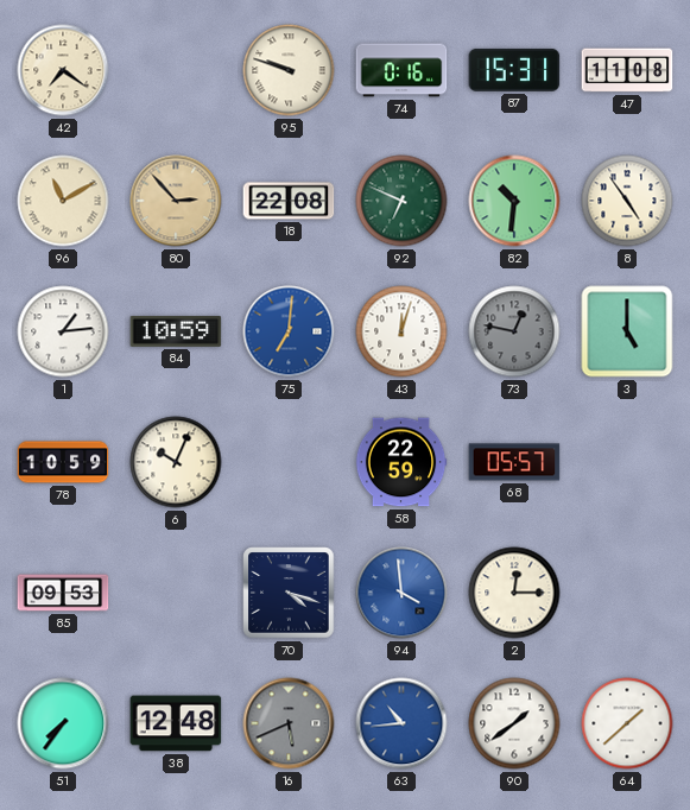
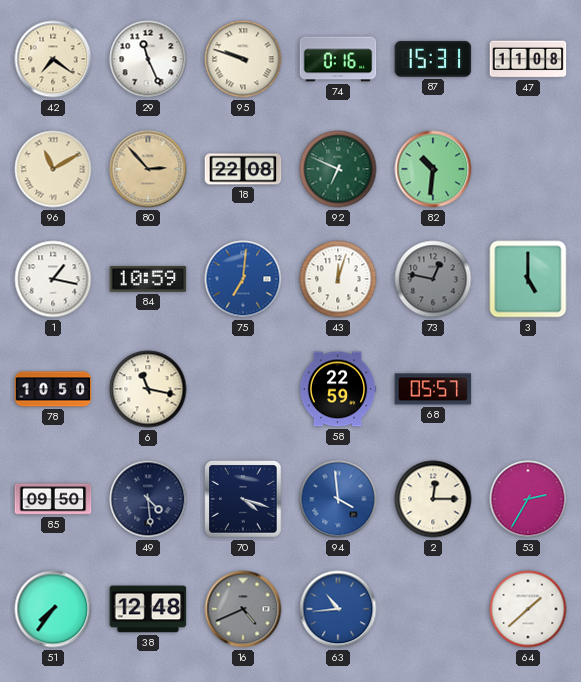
29: none -> 11:26 (148, 59)
8: 4:54 -> none (627, 201)
1: 1:14 -> 1:17 (53, 279)
78: 10:59 -> 10:50 (53, 389)
6: 10:04 -> 11:17 (148, 389)
85: 09:53 -> 09:50 (53, 499)
49: none -> 4:29 (148, 499)
53: none -> 2:35 (528, 499)
16: 5:41 -> 4:41 (243, 609)
90: 1:39 -> none (514, 723)
